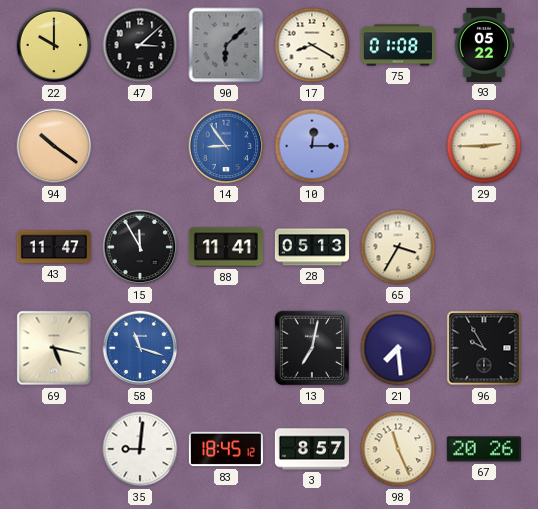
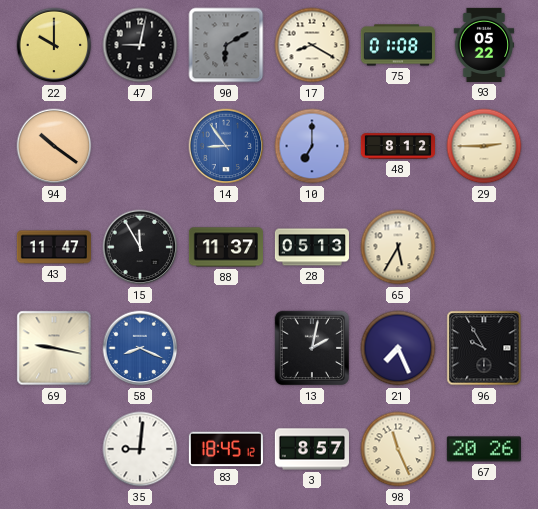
47: 3:08 -> 9:02 (140, 45)
90: 6:08 -> 6:10 (226, 45)
10: 12:15 -> 7:00 (312, 146)
48: none -> 8:12 (398, 146)
88: 11:41 -> 11:37 (226, 247)
65: 3:35 -> 5:35 (398, 247)
69: 5:17 -> 9:17 (54, 348)
58: 11:18 -> 8:19 (140, 348)
13: 7:02 -> 2:02 (312, 348)
21: 7:29 -> 7:26 (398, 348)
